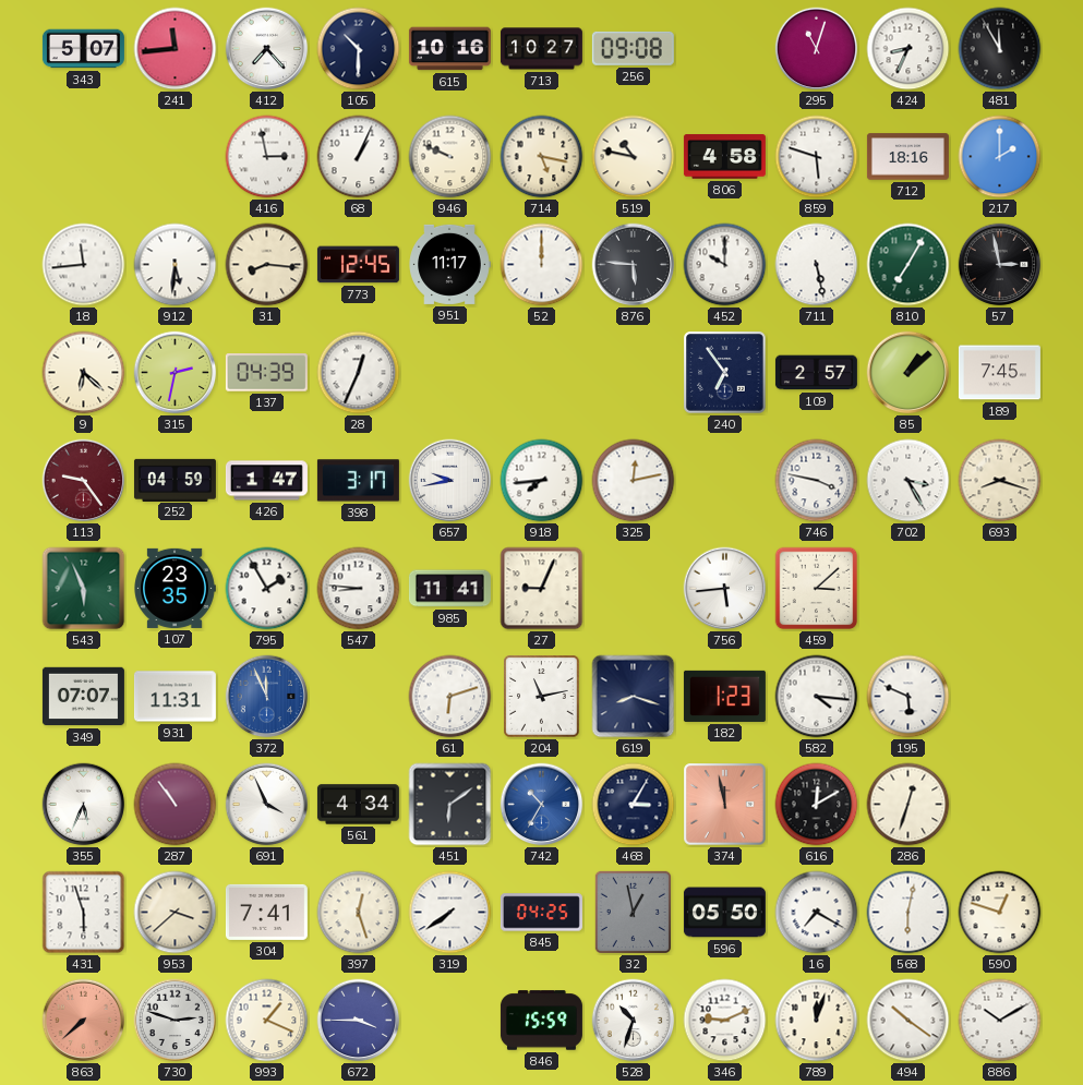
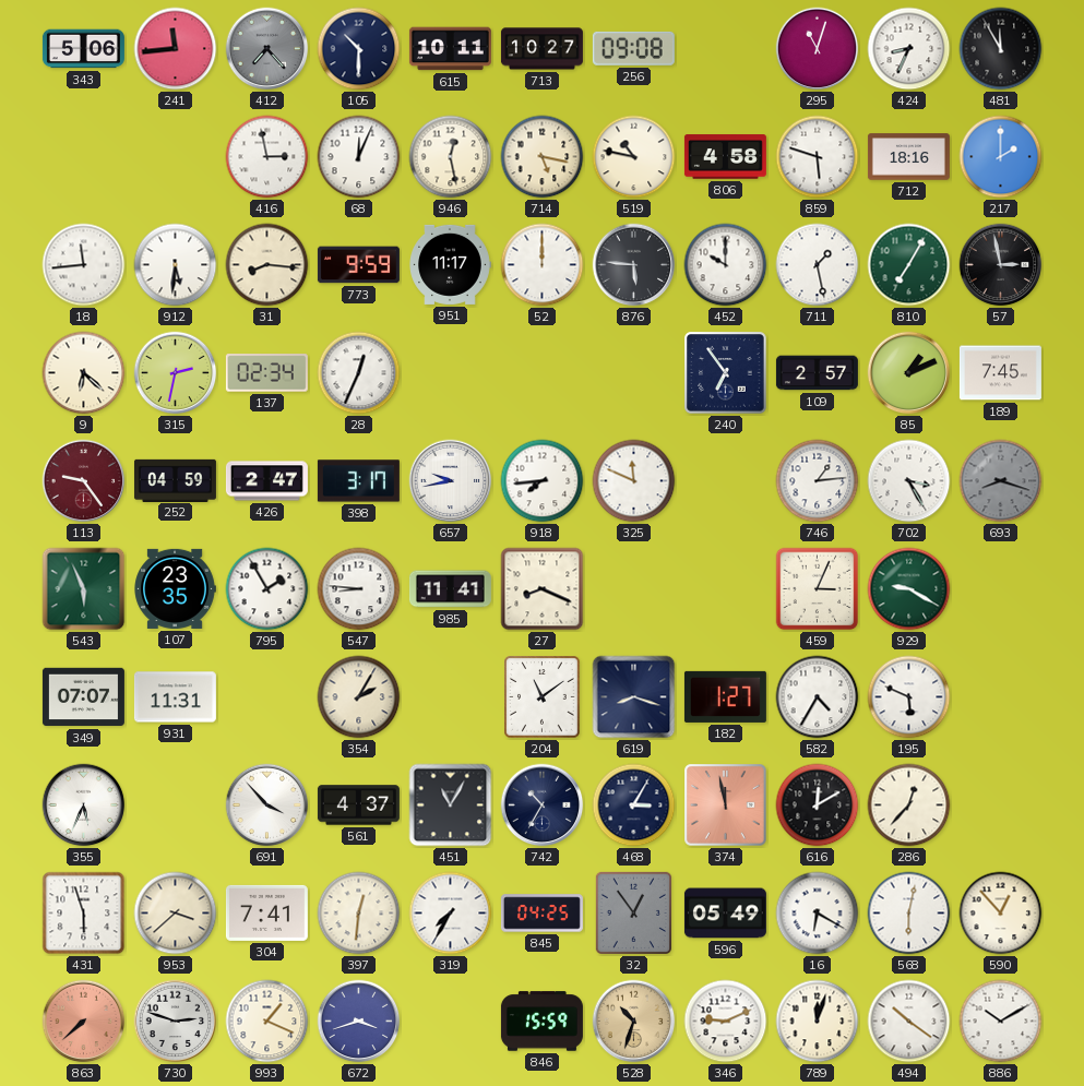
343: 5:07 -> 5:06 (83, 49)
412 dial: white -> grey (267, 49)
615: 10:16 -> 10:11 (450, 49)
68: 1:04 -> 12:04 (359, 157)
946: 9:49 -> 12:28 (451, 157)
773: 12:45 -> 9:59 (358, 265)
711: 5:28 -> 1:28 (818, 265)
137: 04:39 -> 02:34 (266, 373)
85: 1:08 -> 1:11 (909, 373)
426: 1:47 -> 2:47 (266, 481)
325: 12:13 -> 11:49 (634, 481)
746: 3:47 -> 1:14 (818, 481)
693 dial: cream -> grey (1001, 481)
27: 9:04 -> 8:19 (543, 589)
756: 5:44 -> none (725, 589)
459: 3:08 -> 3:04 (818, 589)
929: none -> 9:20 (909, 589)
372: 11:56 -> none (267, 697)
354: none -> 2:05 (359, 697)
61: 6:12 -> none (450, 697)
204: 11:13 -> 11:09 (543, 697)
182: 1:23 -> 1:27 (725, 696)
582: 4:16 -> 4:35 (818, 697)
287: 10:54 -> none (176, 805)
691: 3:56 -> 3:53 (267, 805)
561: 4:34 -> 4:37 (358, 805)
451: 6:09 -> 11:05 (451, 805)
742 dial: blue -> navy (543, 805)
286: 12:33 -> 12:37 (909, 805)
397: 12:27 -> 12:31 (359, 914)
319: 7:39 -> 7:35 (451, 914)
32: 12:58 -> 12:54 (633, 912)
596: 05:50 -> 05:49 (725, 914)
16: 7:20 -> 6:20 (818, 914)
590: 12:48 -> 12:53 (1001, 914)
672: 3:45 -> 3:42 (359, 1022)
528 dial: white -> champagne (634, 1022)
